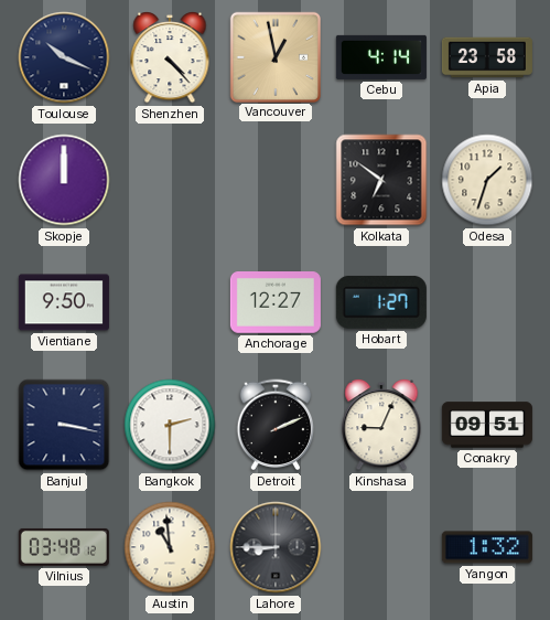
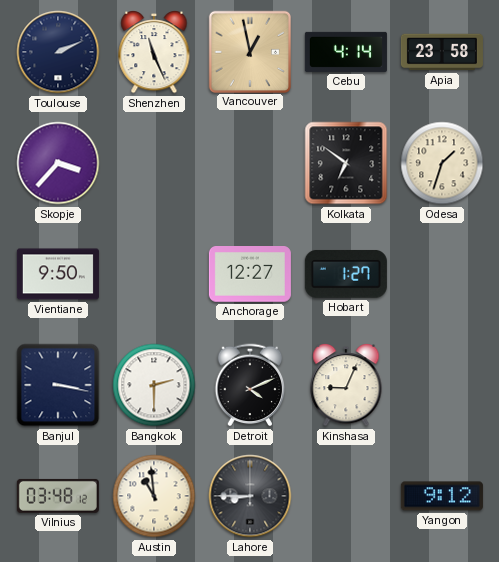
Toulouse: 10:19 -> 2:11 (58, 52)
Shenzhen: 4:23 -> 11:26 (154, 52)
Skopje: 12:00 -> 3:37 (58, 163)
Detroit: 2:11 -> 4:11 (250, 385)
Conakry: 09:51 -> none (487, 425)
Yangon: 1:32 -> 9:12 (442, 496)
